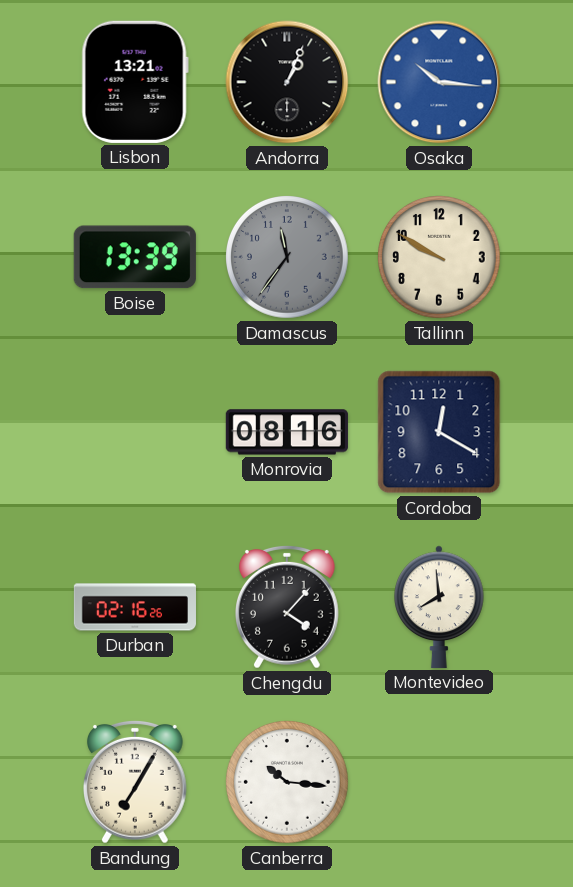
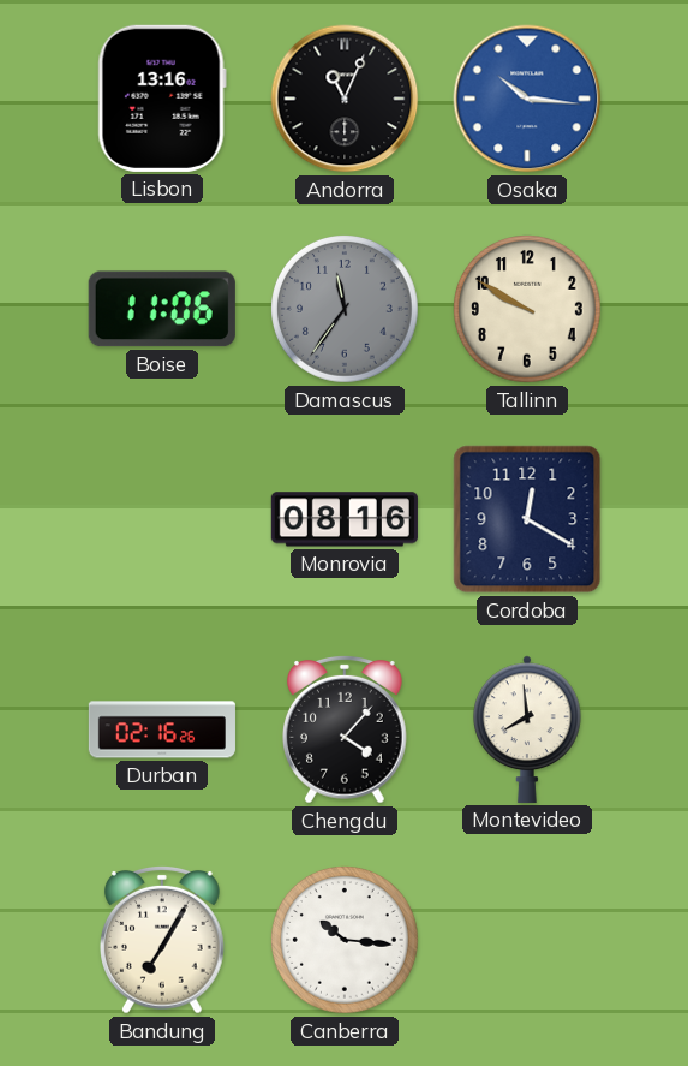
Lisbon: 13:21 -> 13:16 (162, 99)
Andorra: 1:04 -> 11:04 (345, 99)
Boise: 13:39 -> 11:06 (162, 309)
